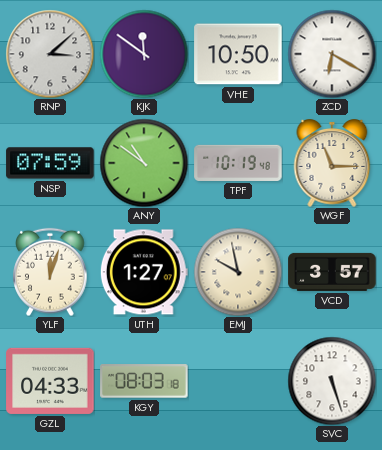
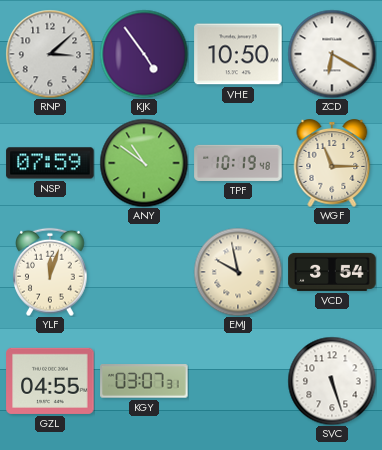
KJK: 11:51 -> 4:54 (144, 54)
UTH: 1:27 -> none (144, 272)
VCD: 3:57 -> 3:54 (332, 272)
GZL: 04:33 -> 04:55 (50, 381)
KGY: 08:03 -> 03:07 (144, 381)
